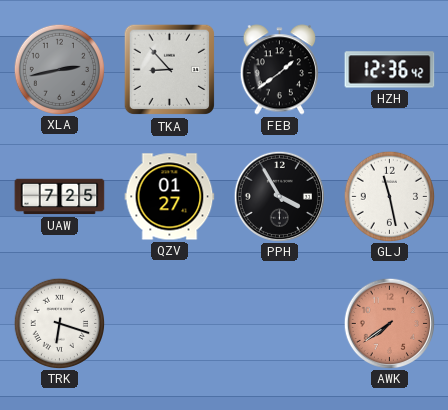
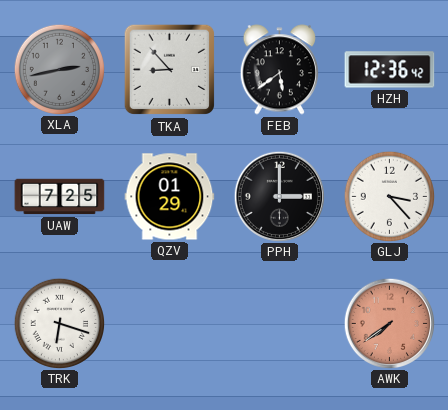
FEB: 1:39 -> 5:39 (279, 70)
QZV: 01:27 -> 01:29 (170, 197)
PPH: 3:55 -> 3:00 (279, 196)
GLJ: 11:28 -> 3:23 (389, 196)
